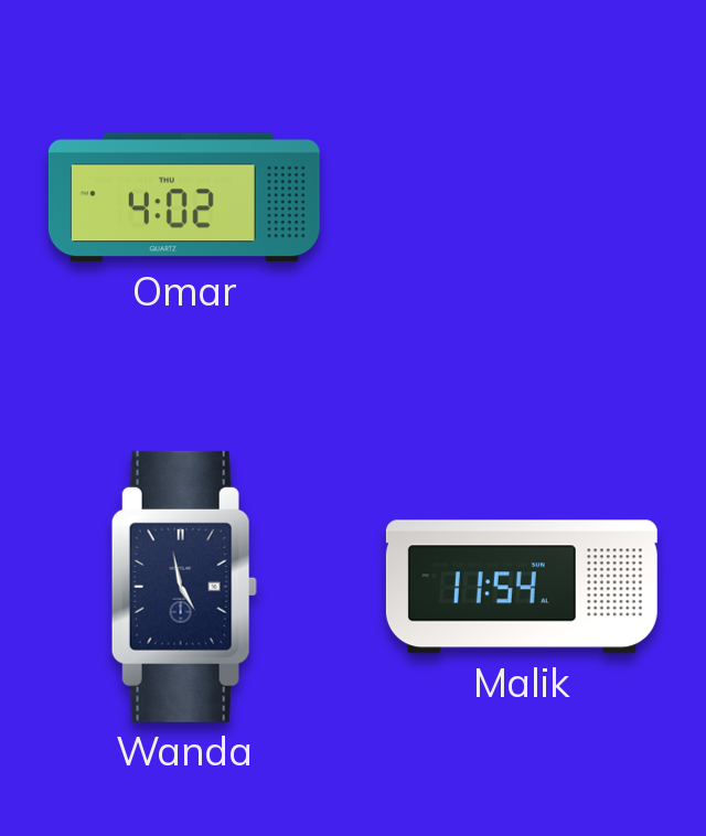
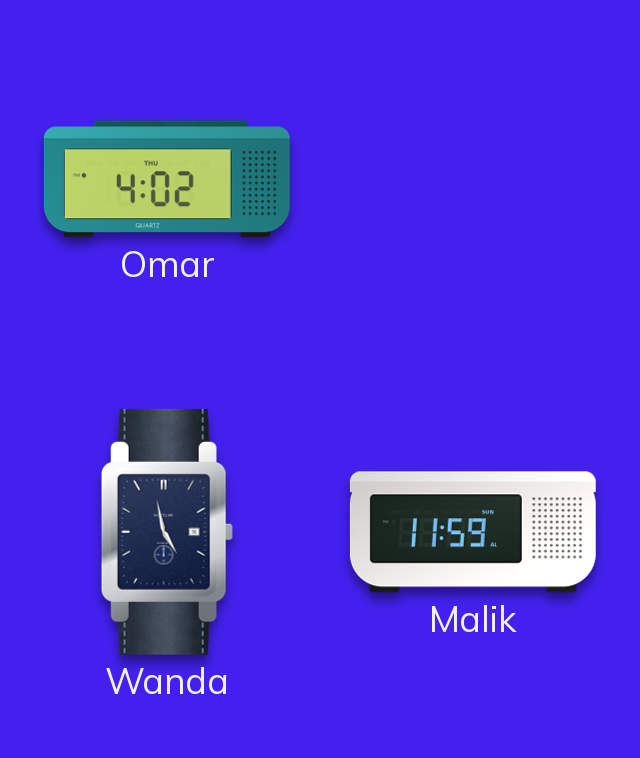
Malik: 11:54 -> 11:59 (473, 532)
